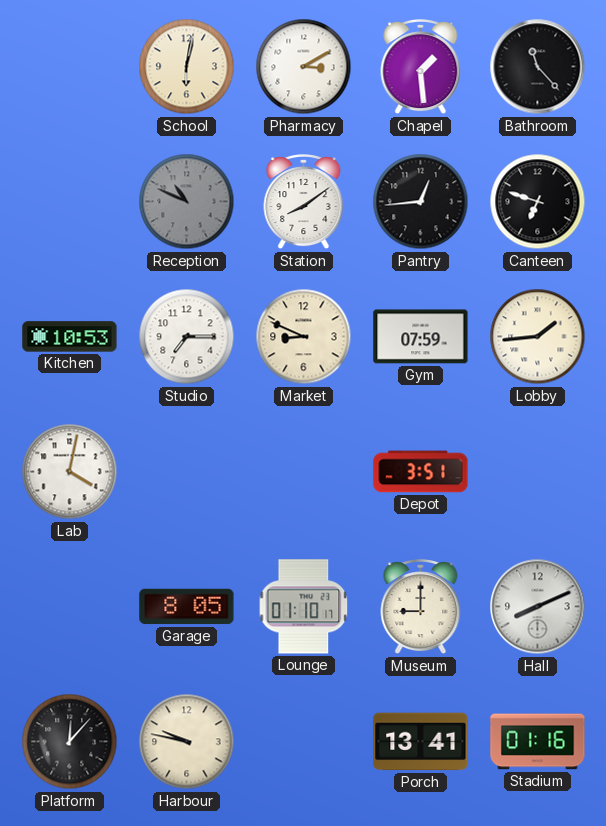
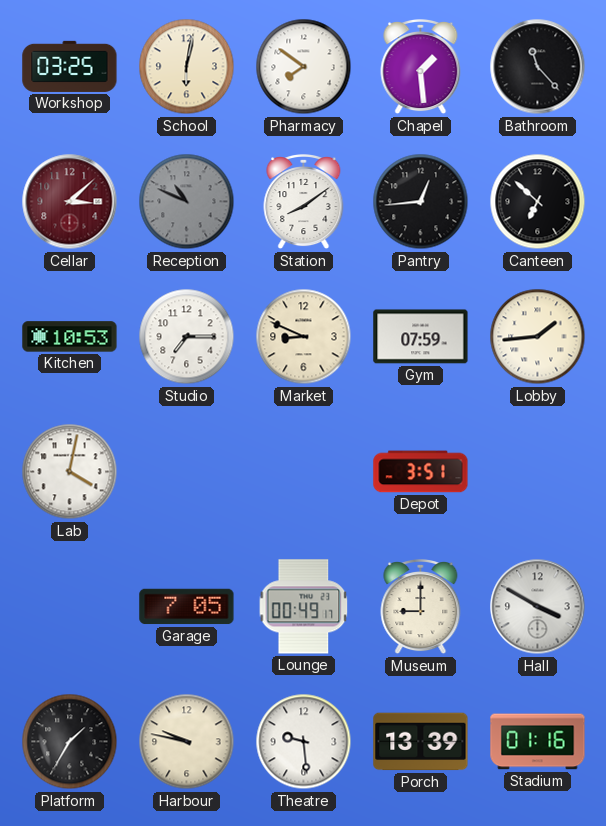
Workshop: none -> 03:25 (70, 66)
Pharmacy: 3:10 -> 7:51 (304, 67)
Cellar: none -> 3:08 (70, 202)
Canteen: 6:48 -> 6:52 (538, 202)
Garage: 8:05 -> 7:05 (187, 607)
Lounge: 01:10 -> 00:49 (304, 607)
Hall: 8:11 -> 3:50 (538, 607)
Platform: 12:07 -> 1:35 (70, 742)
Theatre: none -> 9:29 (304, 742)
Porch: 13:41 -> 13:39 (421, 742)
